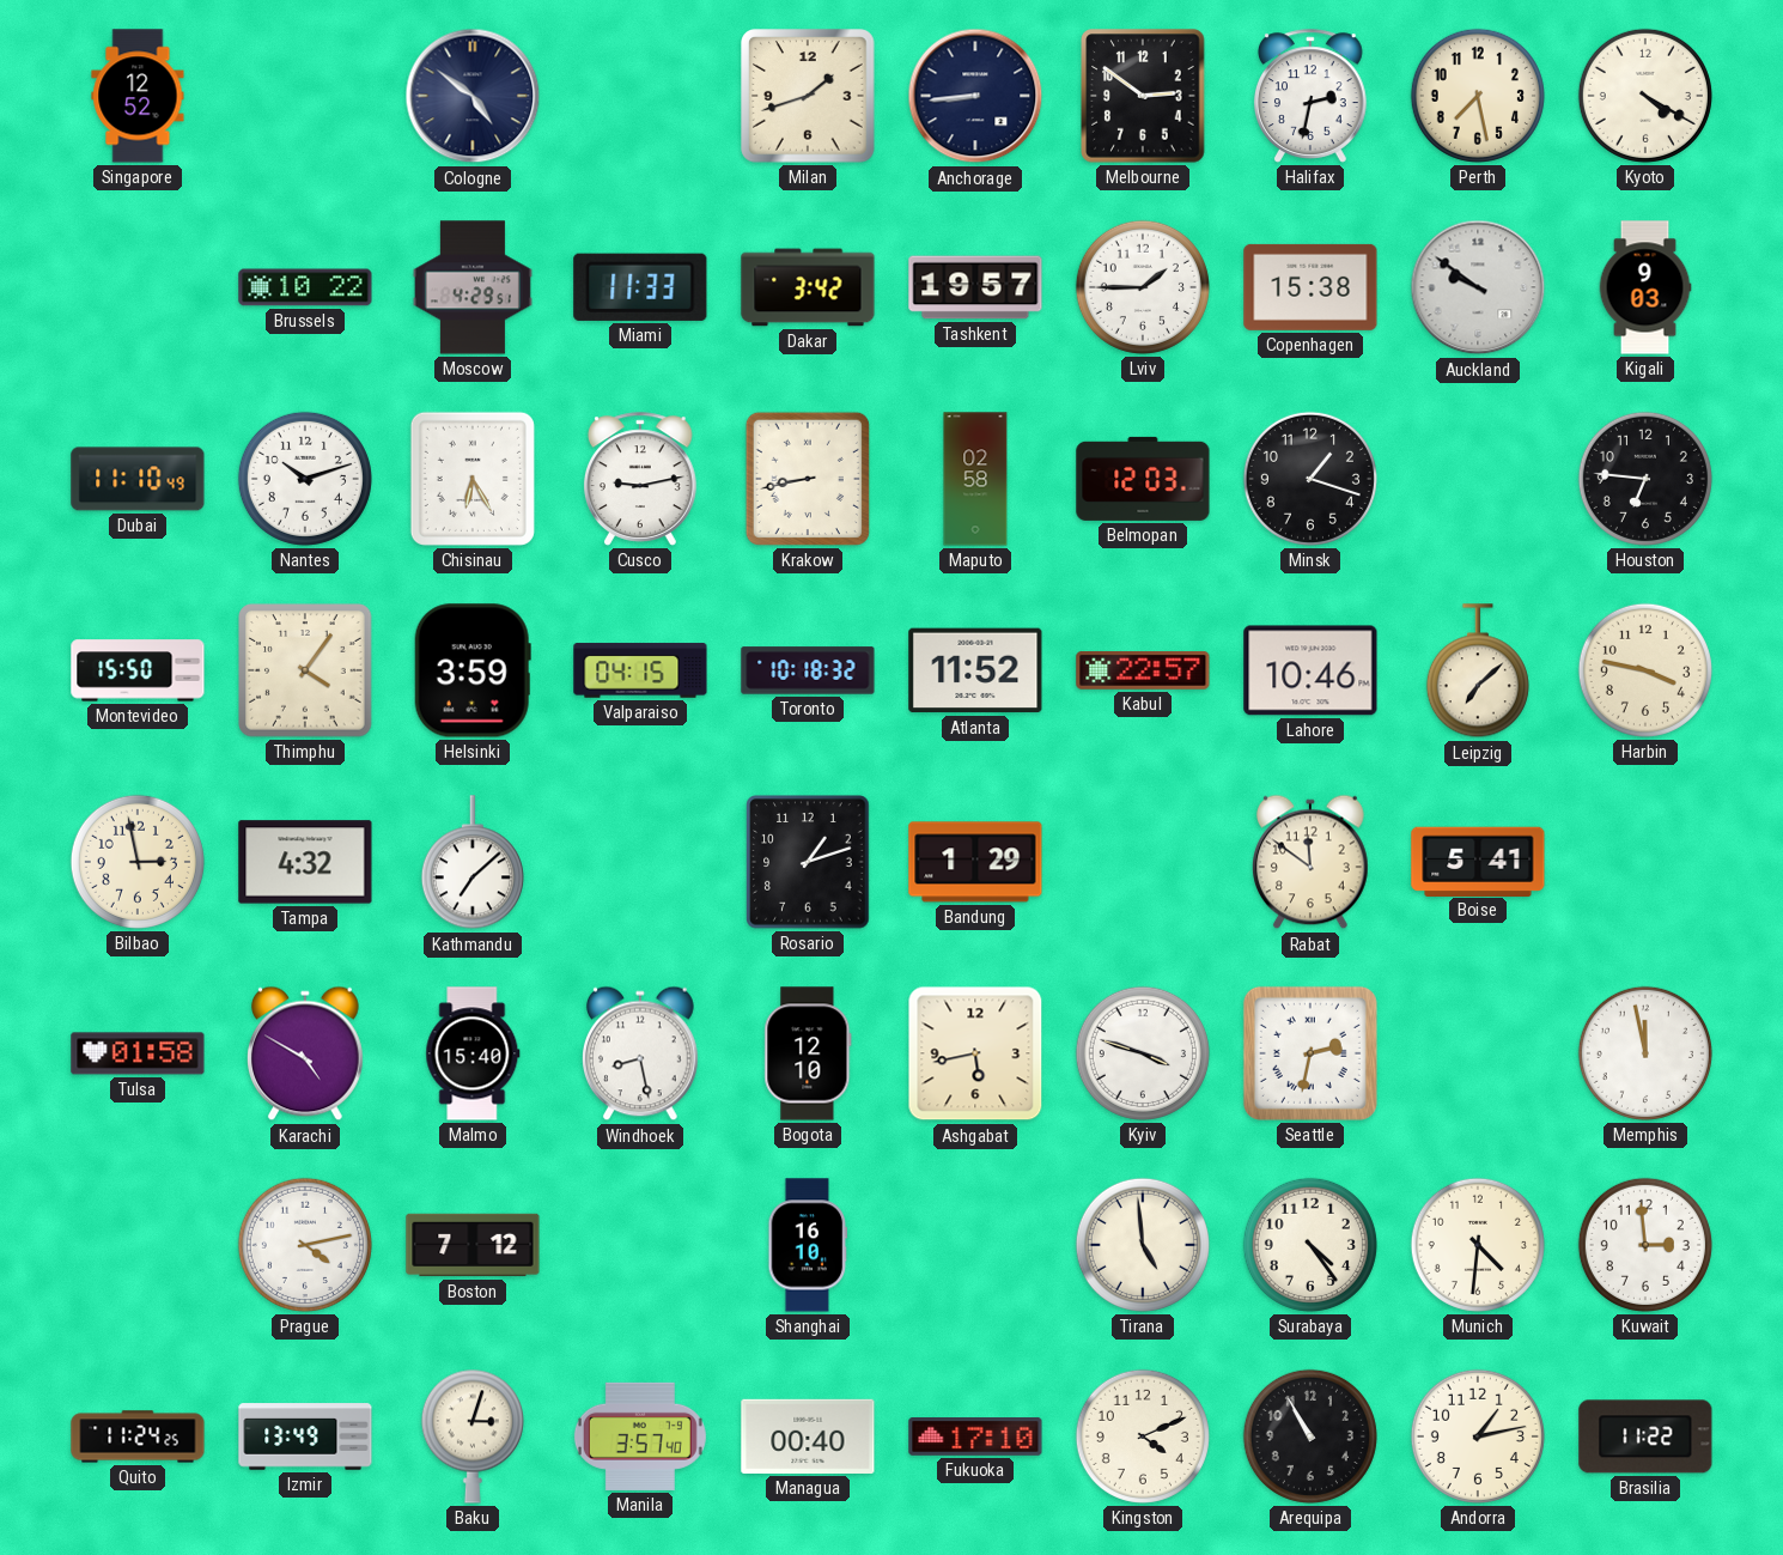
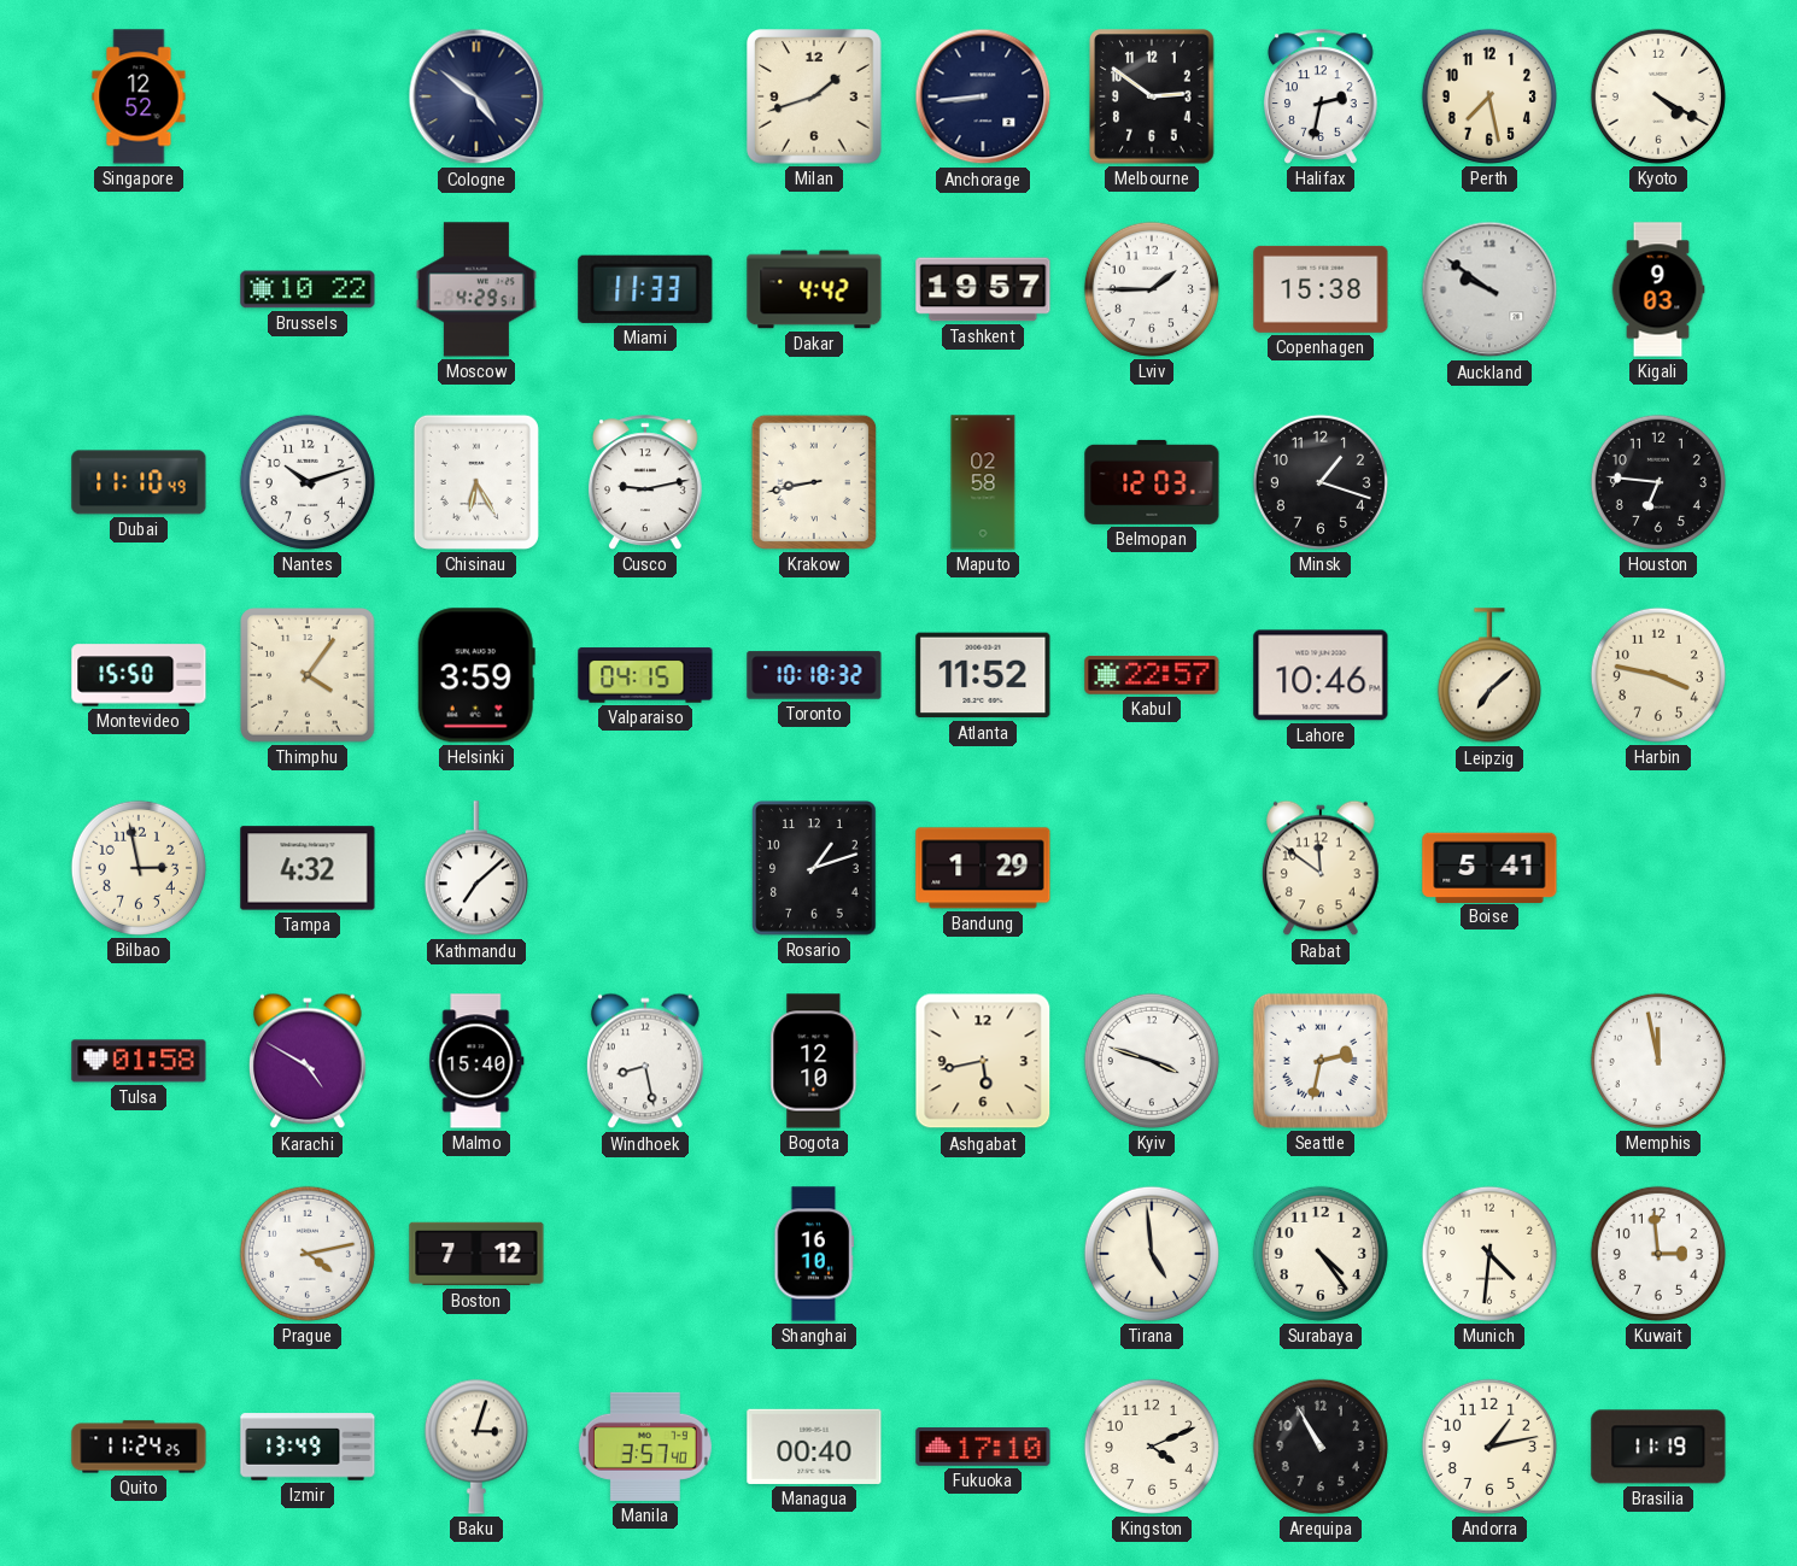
Dakar: 3:42 -> 4:42 (814, 289)
Brasilia: 11:22 -> 11:19 (1658, 1447)
